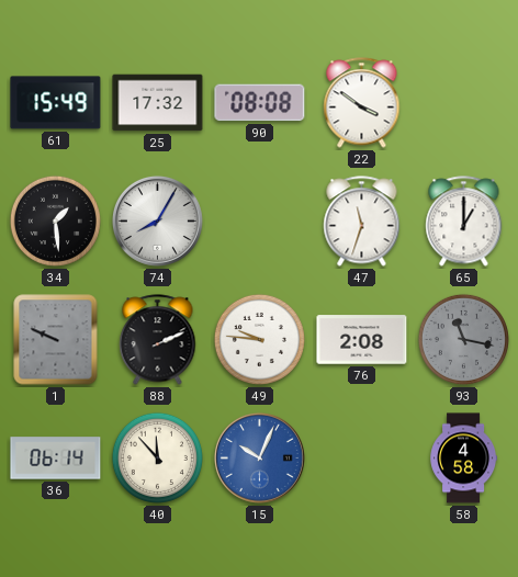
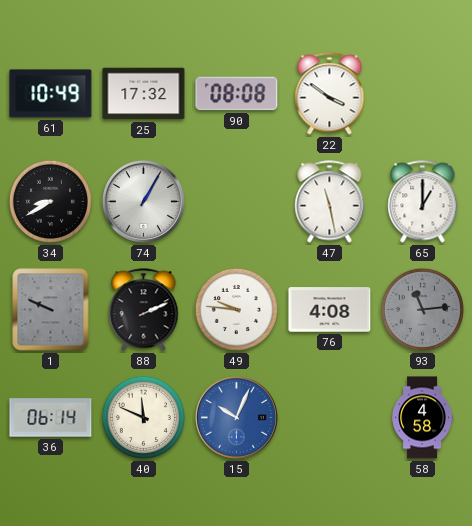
61: 15:49 -> 10:49 (51, 94)
34: 1:29 -> 8:40 (50, 201)
74: 8:05 -> 1:05 (143, 201)
47: 11:33 -> 11:28 (330, 202)
76: 2:08 -> 4:08 (330, 310)
93: 11:17 -> 11:14 (422, 309)
40: 11:53 -> 11:49 (143, 417)
